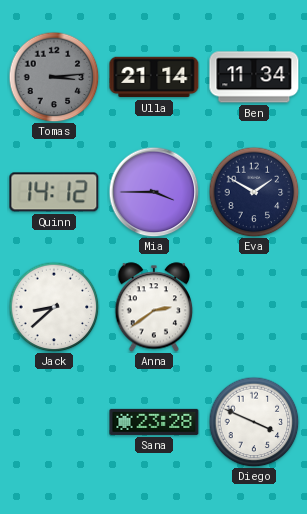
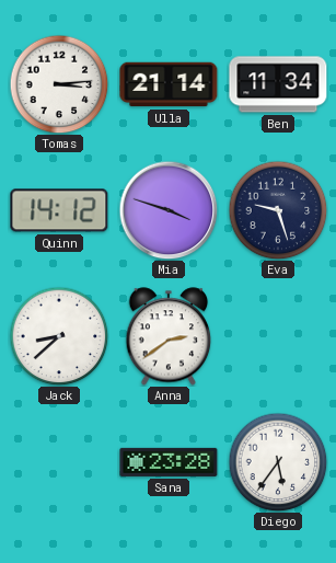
Tomas dial: grey -> white (59, 84)
Mia: 3:45 -> 3:48 (169, 210)
Eva: 1:50 -> 9:27 (278, 210)
Diego: 3:49 -> 5:36 (278, 462)
